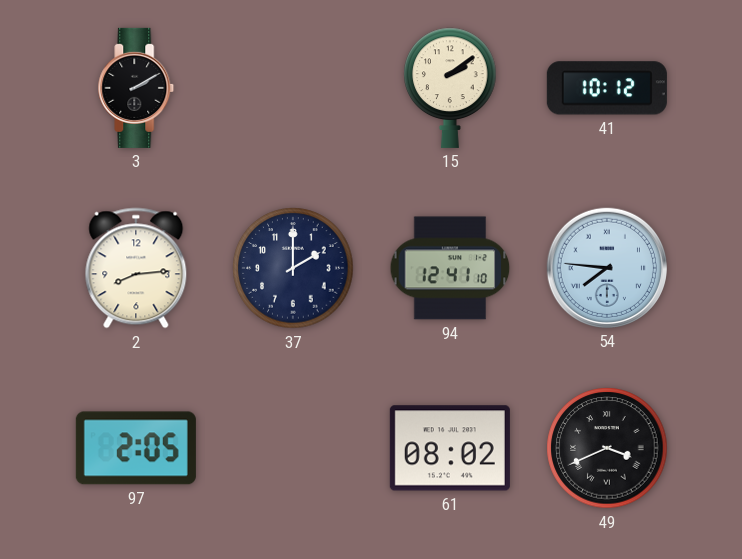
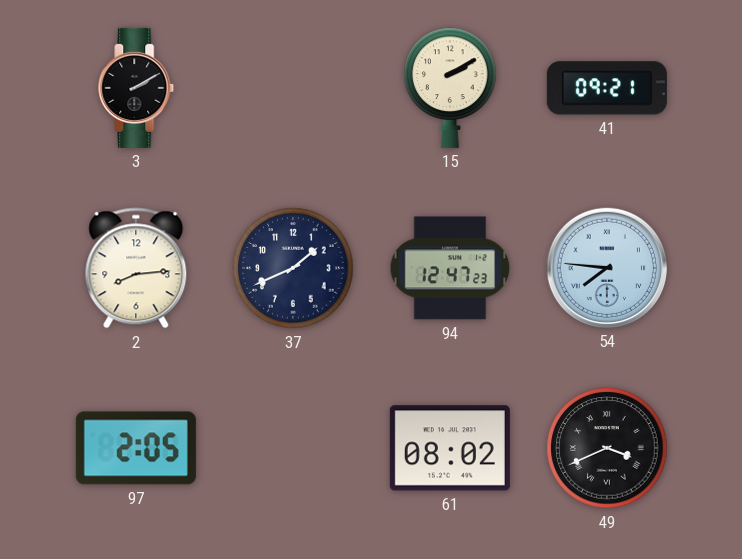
15: 2:09 -> 2:10 (450, 88)
41: 10:12 -> 09:21 (607, 88)
37: 2:00 -> 1:41 (293, 268)
94: 12:41 -> 12:47 (450, 268)
